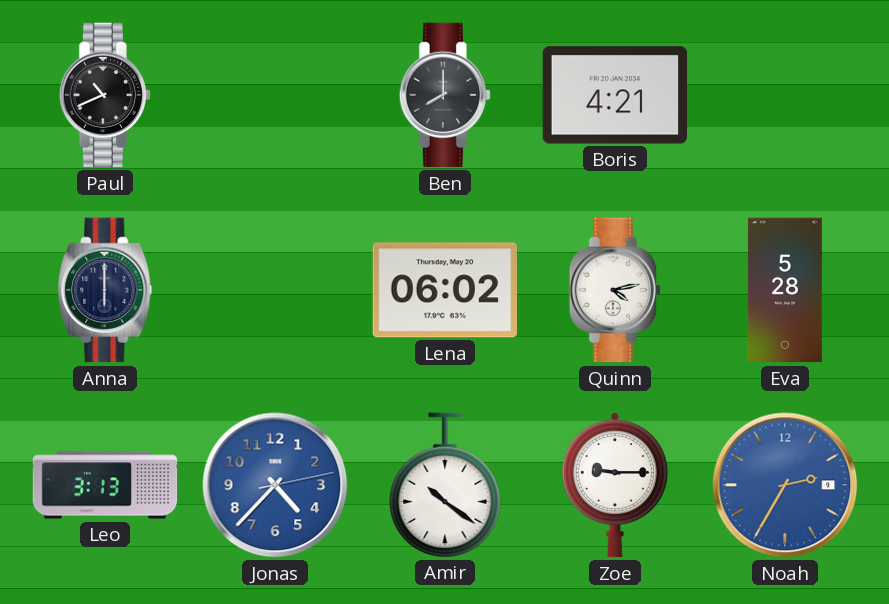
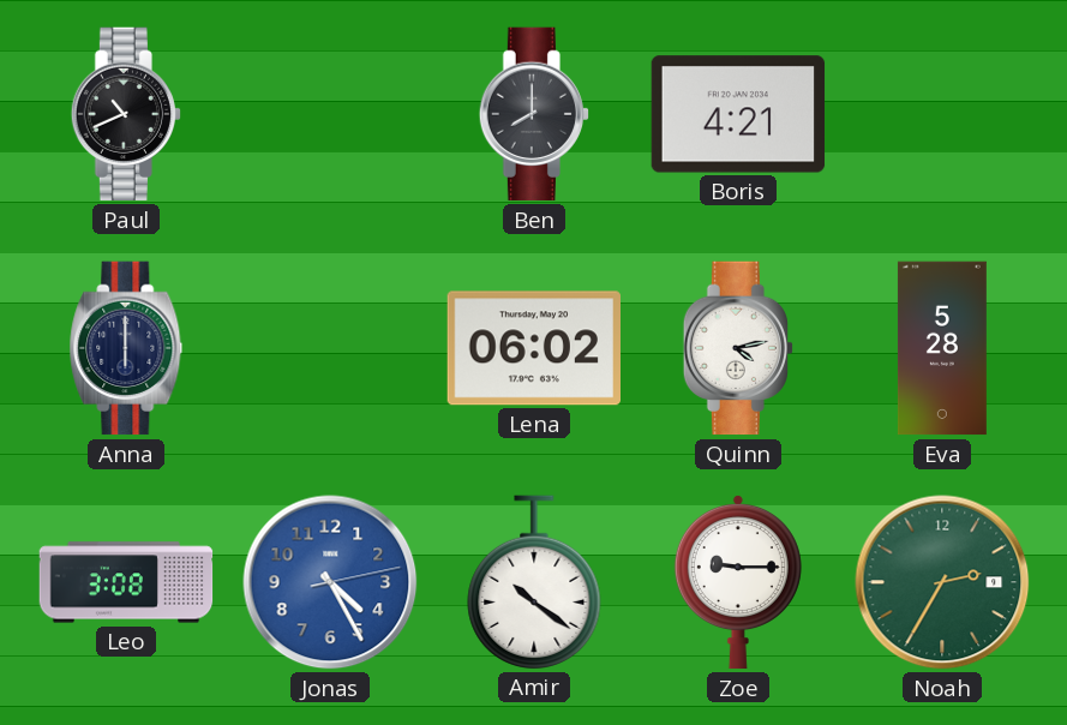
Leo: 3:13 -> 3:08 (126, 582)
Jonas: 4:37 -> 4:25 (330, 582)
Noah dial: blue -> green (942, 582)
